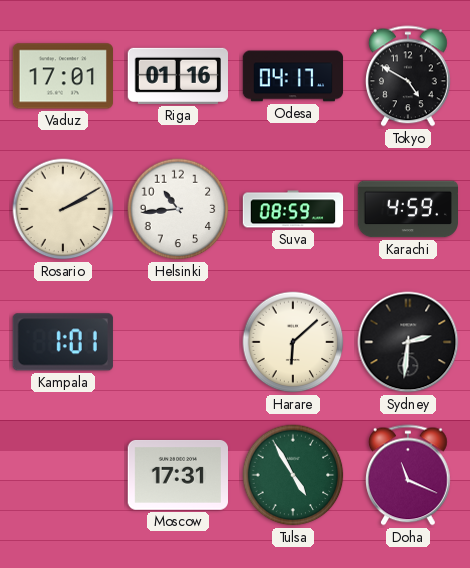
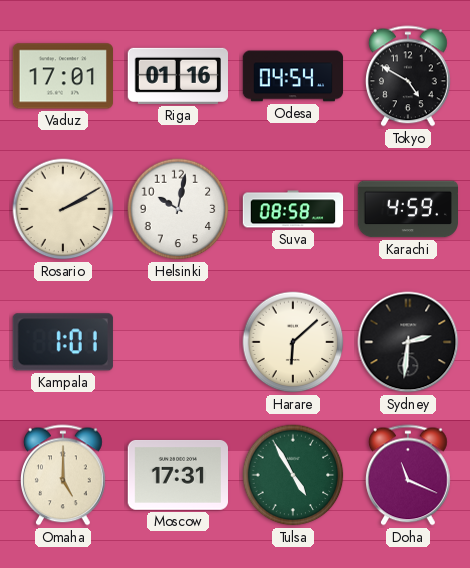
Odesa: 04:17 -> 04:54 (293, 76)
Helsinki: 10:44 -> 10:02 (178, 209)
Suva: 08:59 -> 08:58 (293, 209)
Omaha: none -> 5:00 (64, 475)
